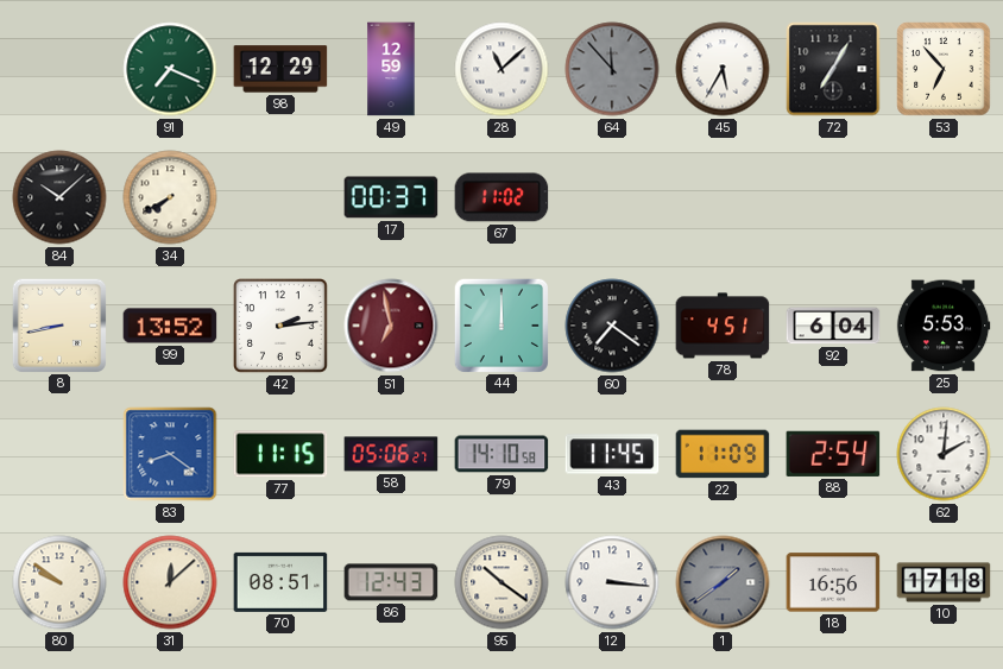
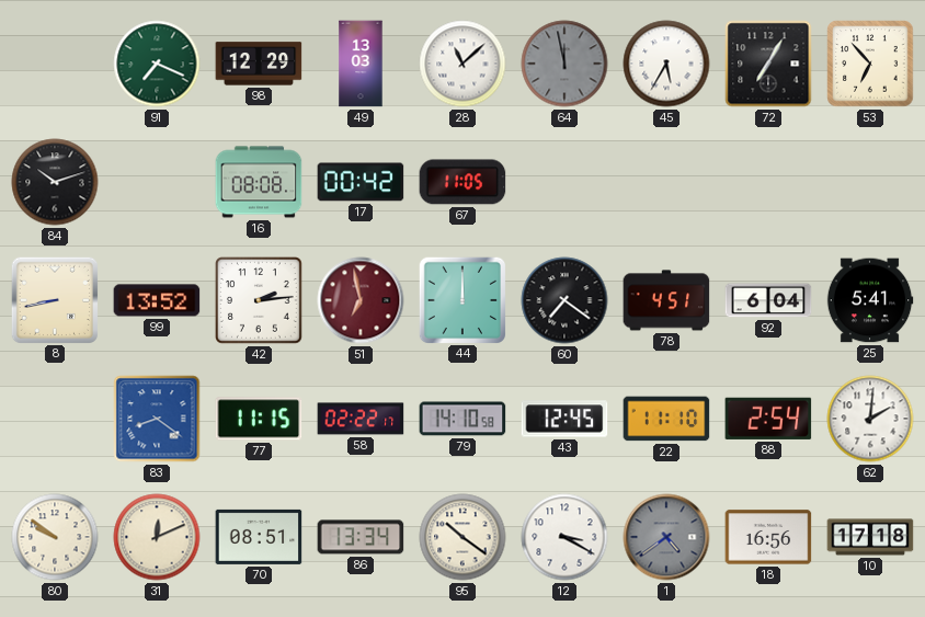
49: 12:59 -> 13:03 (361, 64)
64: 11:53 -> 11:58 (564, 64)
84: 10:08 -> 10:12 (55, 182)
34: 7:40 -> none (170, 197)
16: none -> 08:08 (259, 182)
17: 00:37 -> 00:42 (361, 182)
67: 11:02 -> 11:05 (462, 182)
25: 5:53 -> 5:41 (870, 300)
58: 05:06 -> 02:22 (361, 419)
43: 11:45 -> 12:45 (564, 419)
22: 11:09 -> 11:10 (666, 419)
31: 12:08 -> 12:11 (157, 537)
86: 12:43 -> 13:34 (361, 537)
12: 3:16 -> 3:20 (564, 537)
1: 1:39 -> 4:39 (666, 537)
